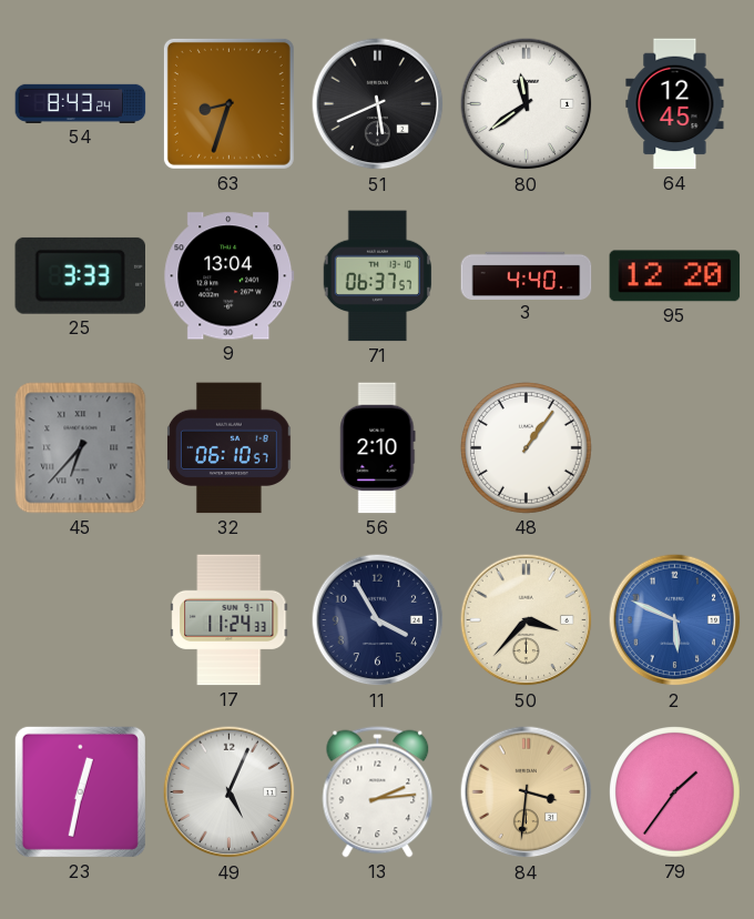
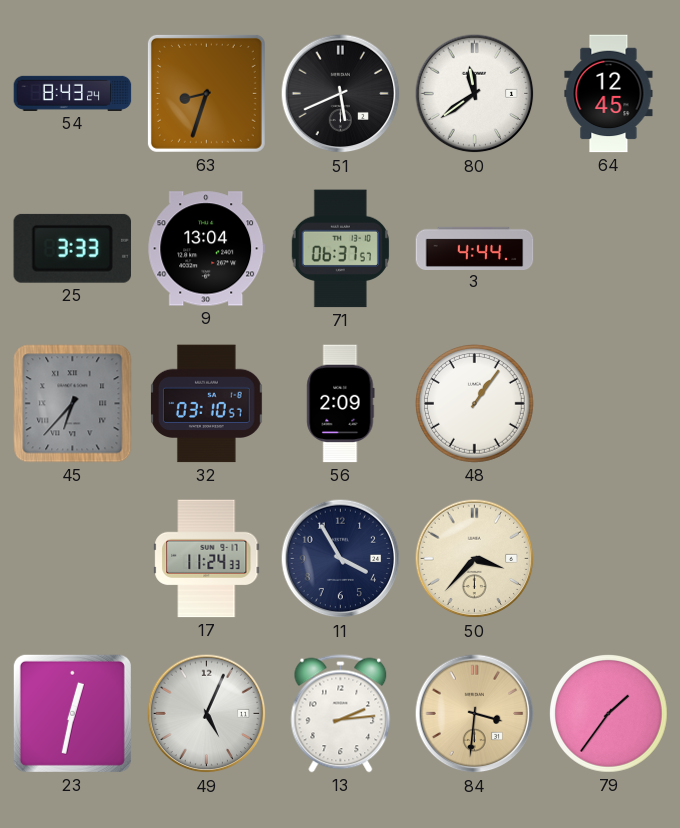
3: 4:40 -> 4:44 (475, 248)
95: 12:20 -> none (675, 276)
32: 06:10 -> 03:10 (207, 404)
56: 2:10 -> 2:09 (341, 404)
2: 5:49 -> none (675, 620)
